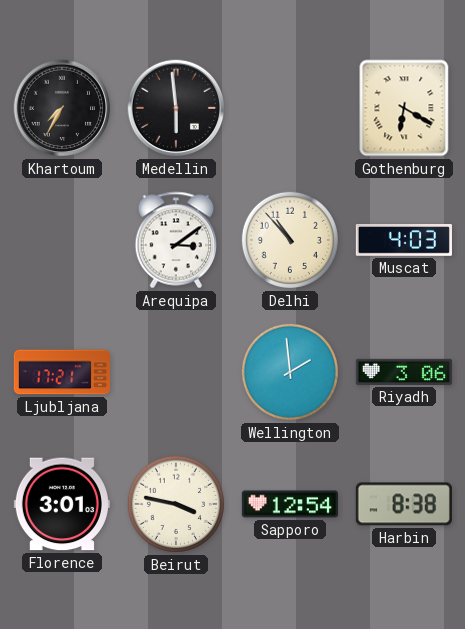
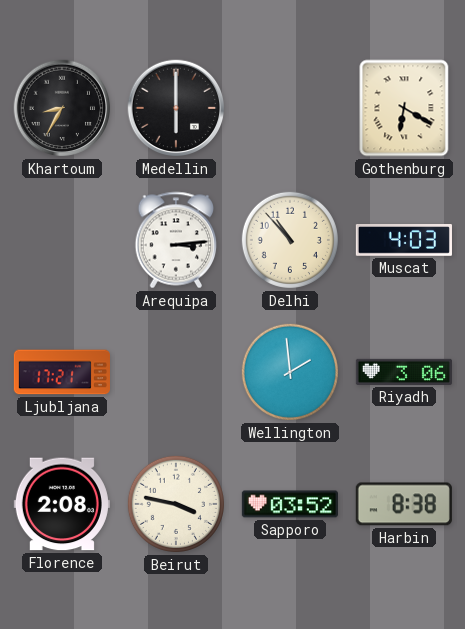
Khartoum: 7:35 -> 8:35 (62, 108)
Medellin: 5:59 -> 6:00 (176, 108)
Arequipa: 3:09 -> 3:14 (176, 240)
Florence: 3:01 -> 2:08 (62, 504)
Sapporo: 12:54 -> 03:52 (290, 504)
